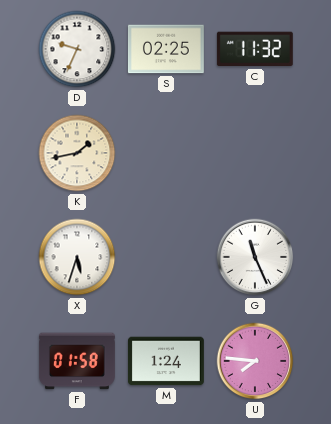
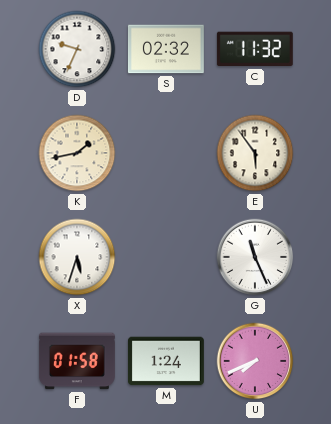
S: 02:25 -> 02:32 (166, 49)
E: none -> 5:54 (255, 153)
U: 7:46 -> 7:41 (255, 361)
